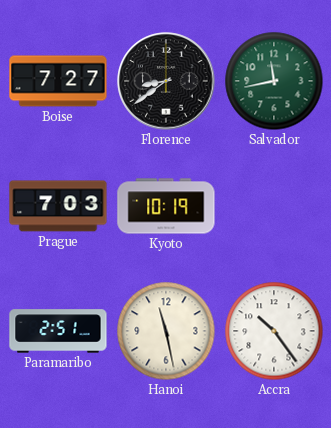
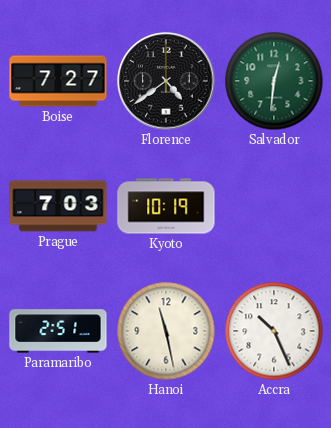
Florence: 8:39 -> 4:39 (166, 81)
Salvador: 11:43 -> 12:31 (274, 81)
Accra: 10:24 -> 10:26 (274, 331)
